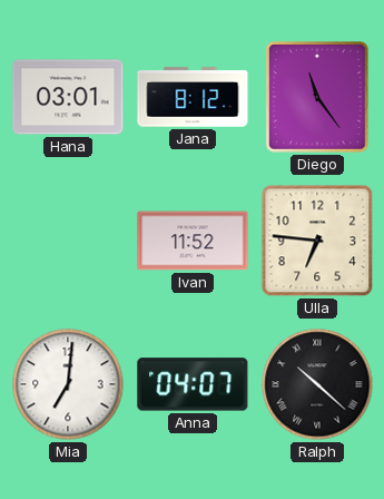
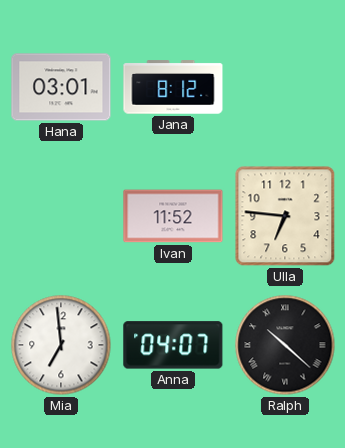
Diego: 11:24 -> none (318, 97)
Mia: 7:01 -> 6:59 (61, 345)
